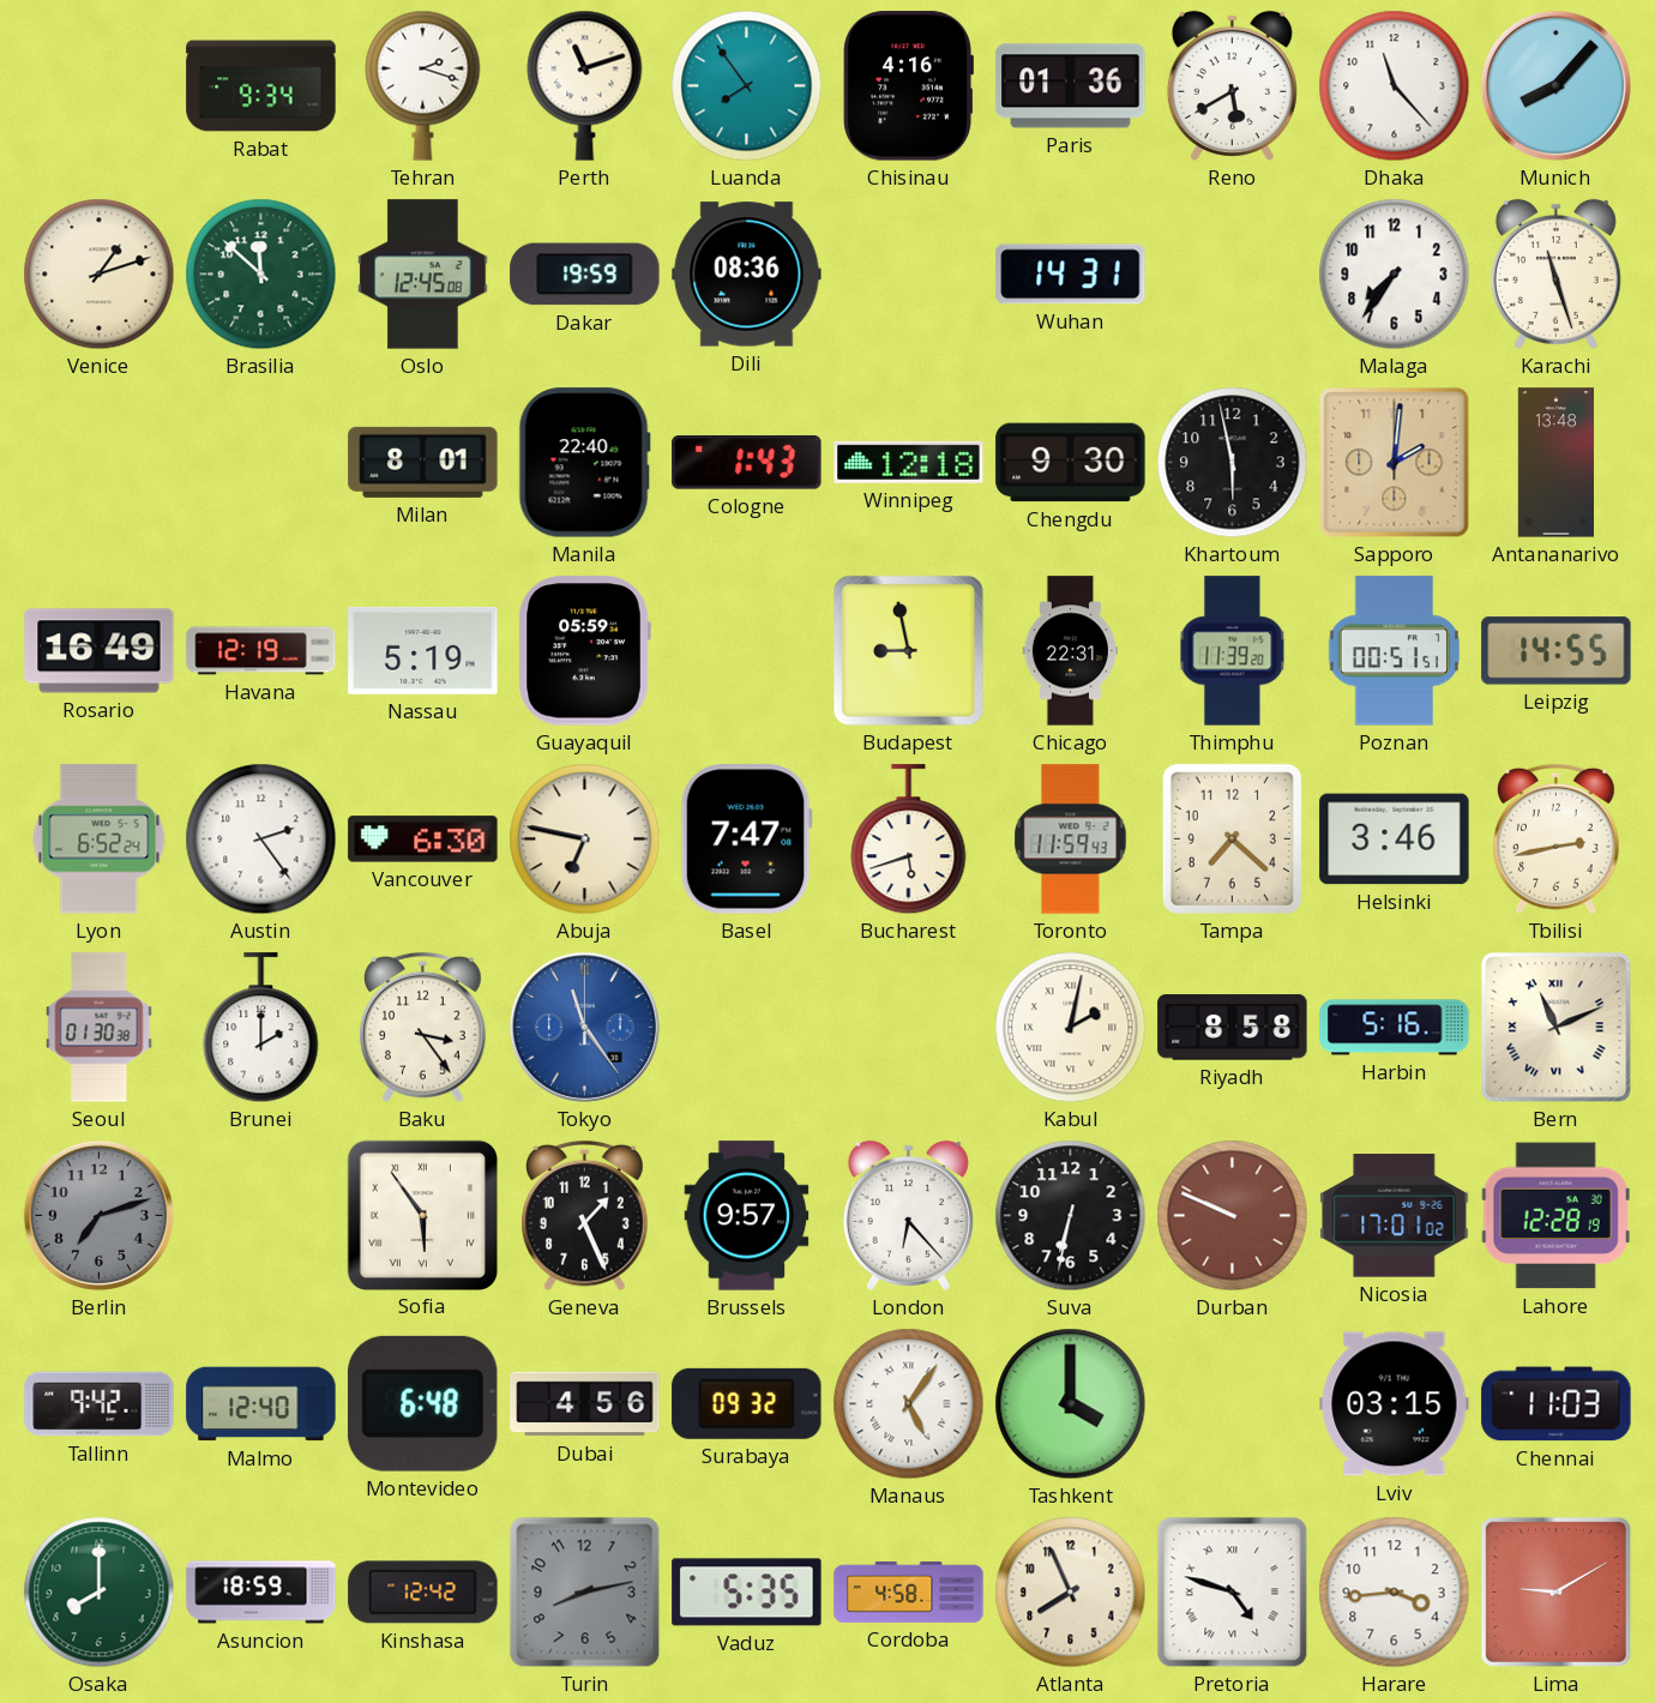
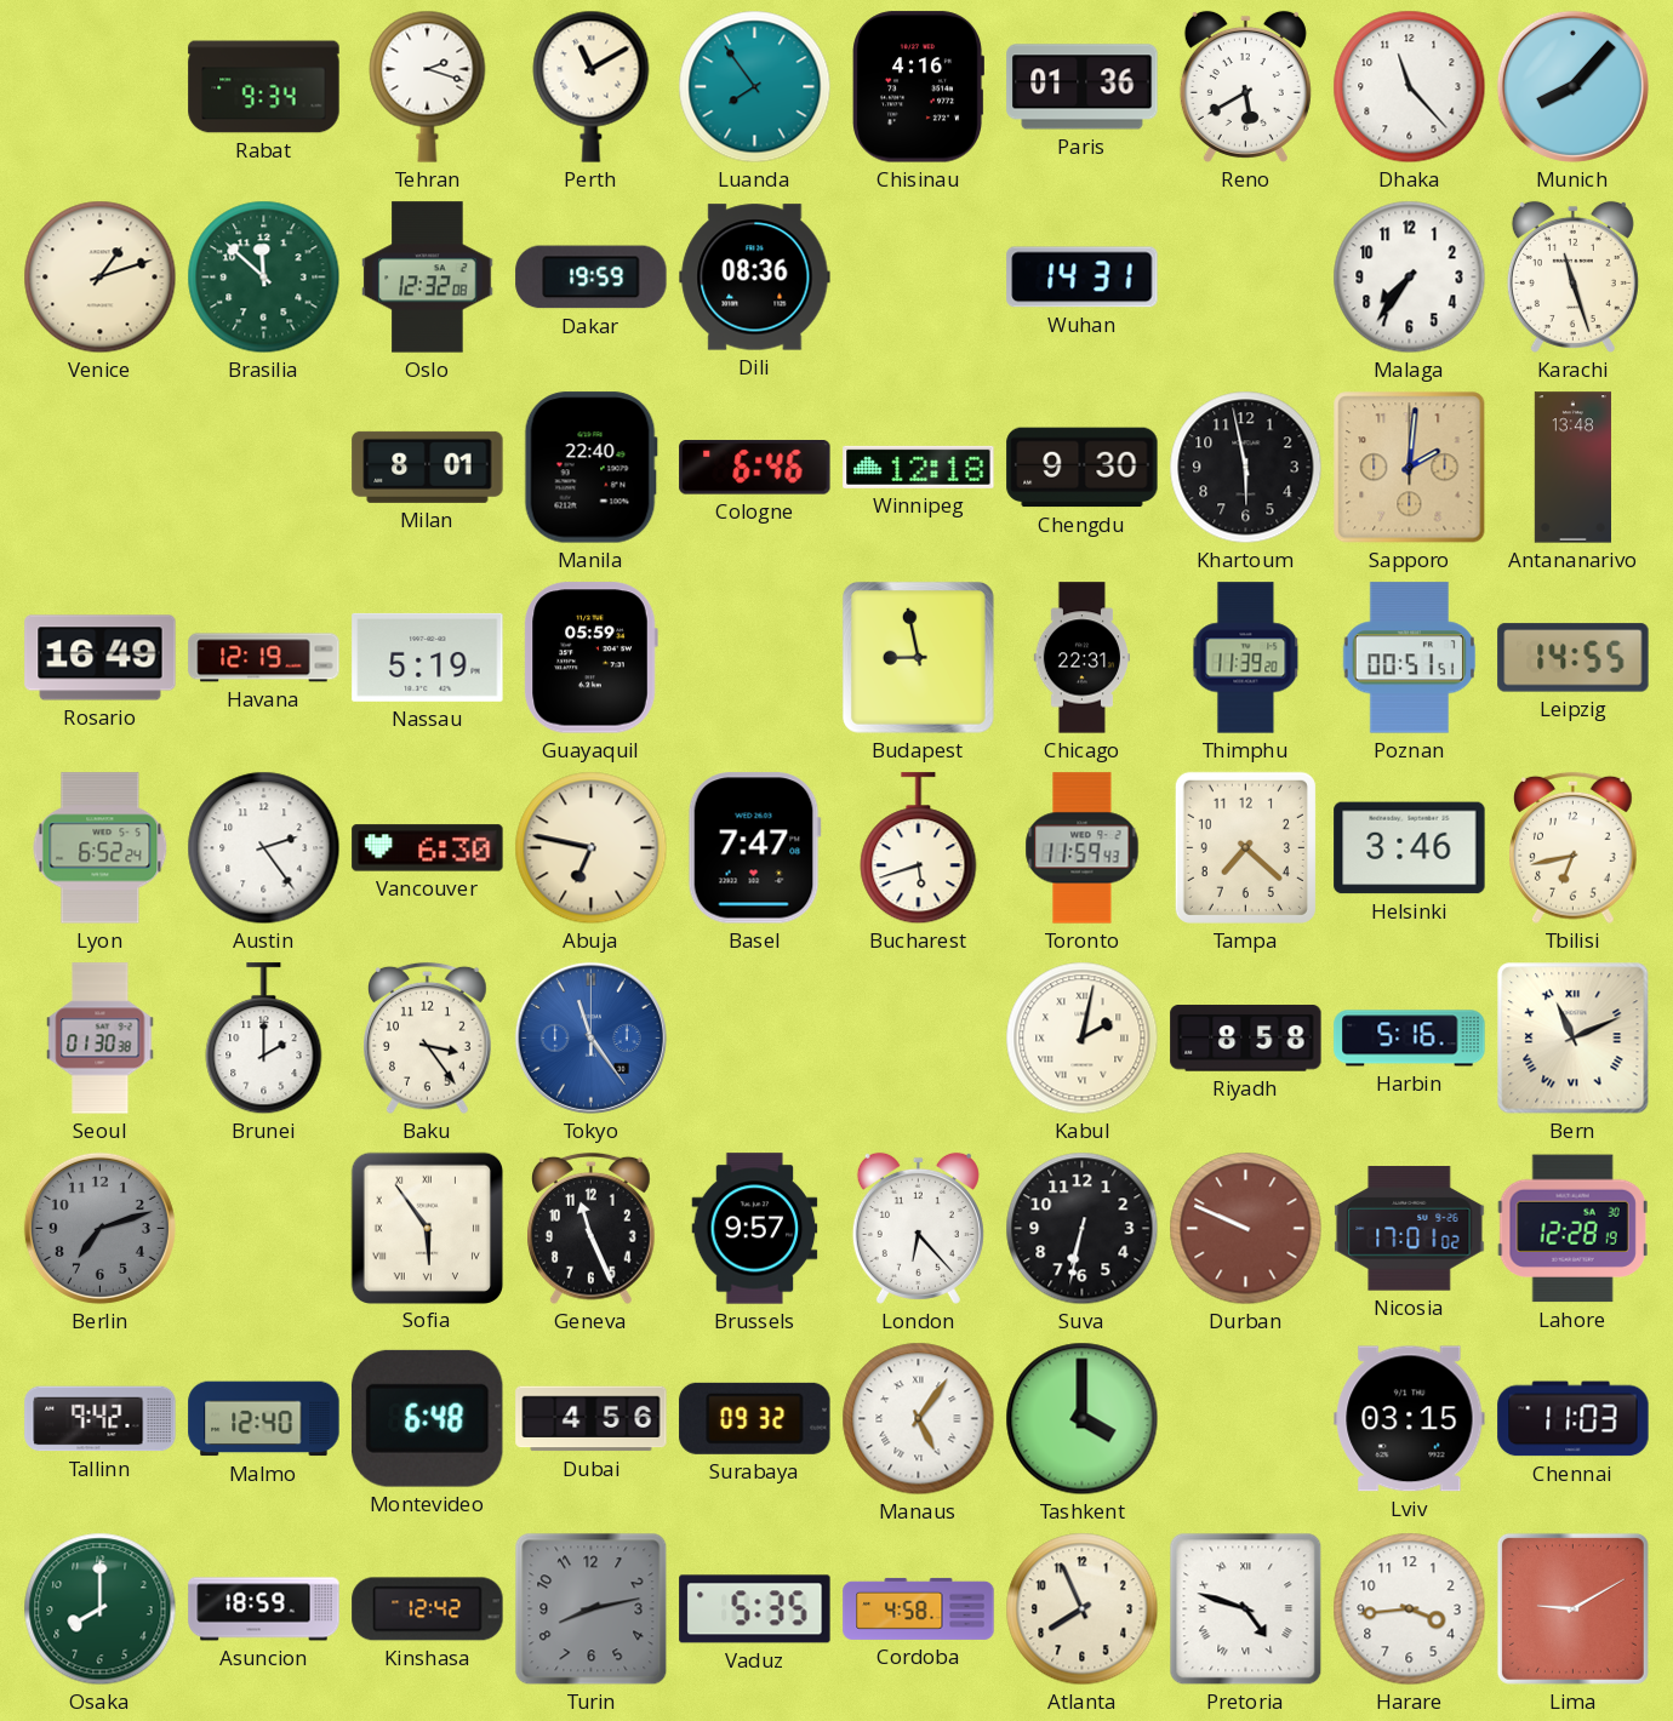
Perth: 11:12 -> 11:10 (592, 86)
Oslo: 12:45 -> 12:32 (428, 278)
Cologne: 1:43 -> 6:46 (755, 468)
Tbilisi: 2:43 -> 6:43 (1574, 848)
Geneva: 1:26 -> 11:26 (592, 1229)
